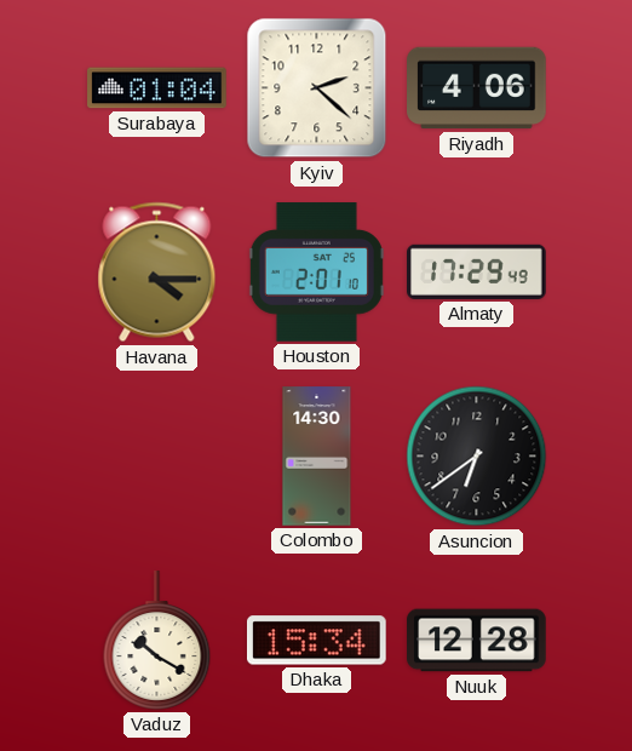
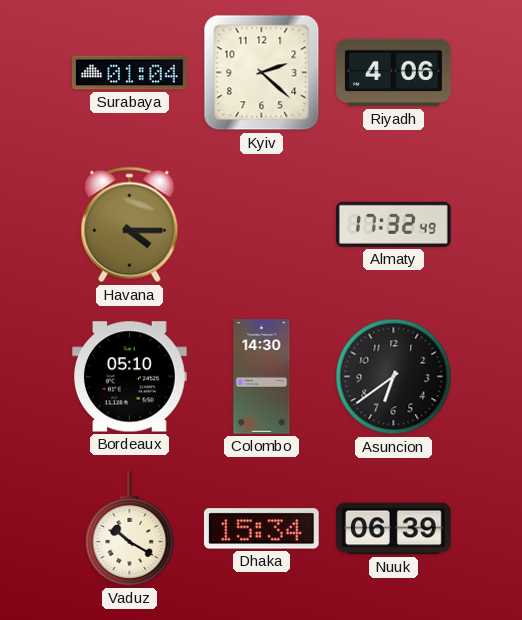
Houston: 2:01 -> none (316, 273)
Almaty: 17:29 -> 17:32 (394, 224)
Bordeaux: none -> 05:10 (130, 377)
Nuuk: 12:28 -> 06:39 (394, 529)
